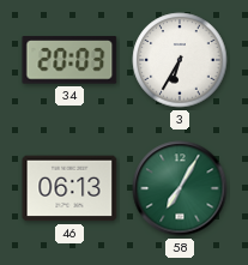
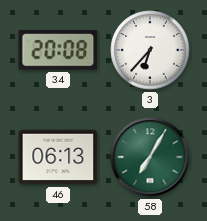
34: 20:03 -> 20:08 (58, 50)
3: 6:35 -> 6:37 (150, 50)
